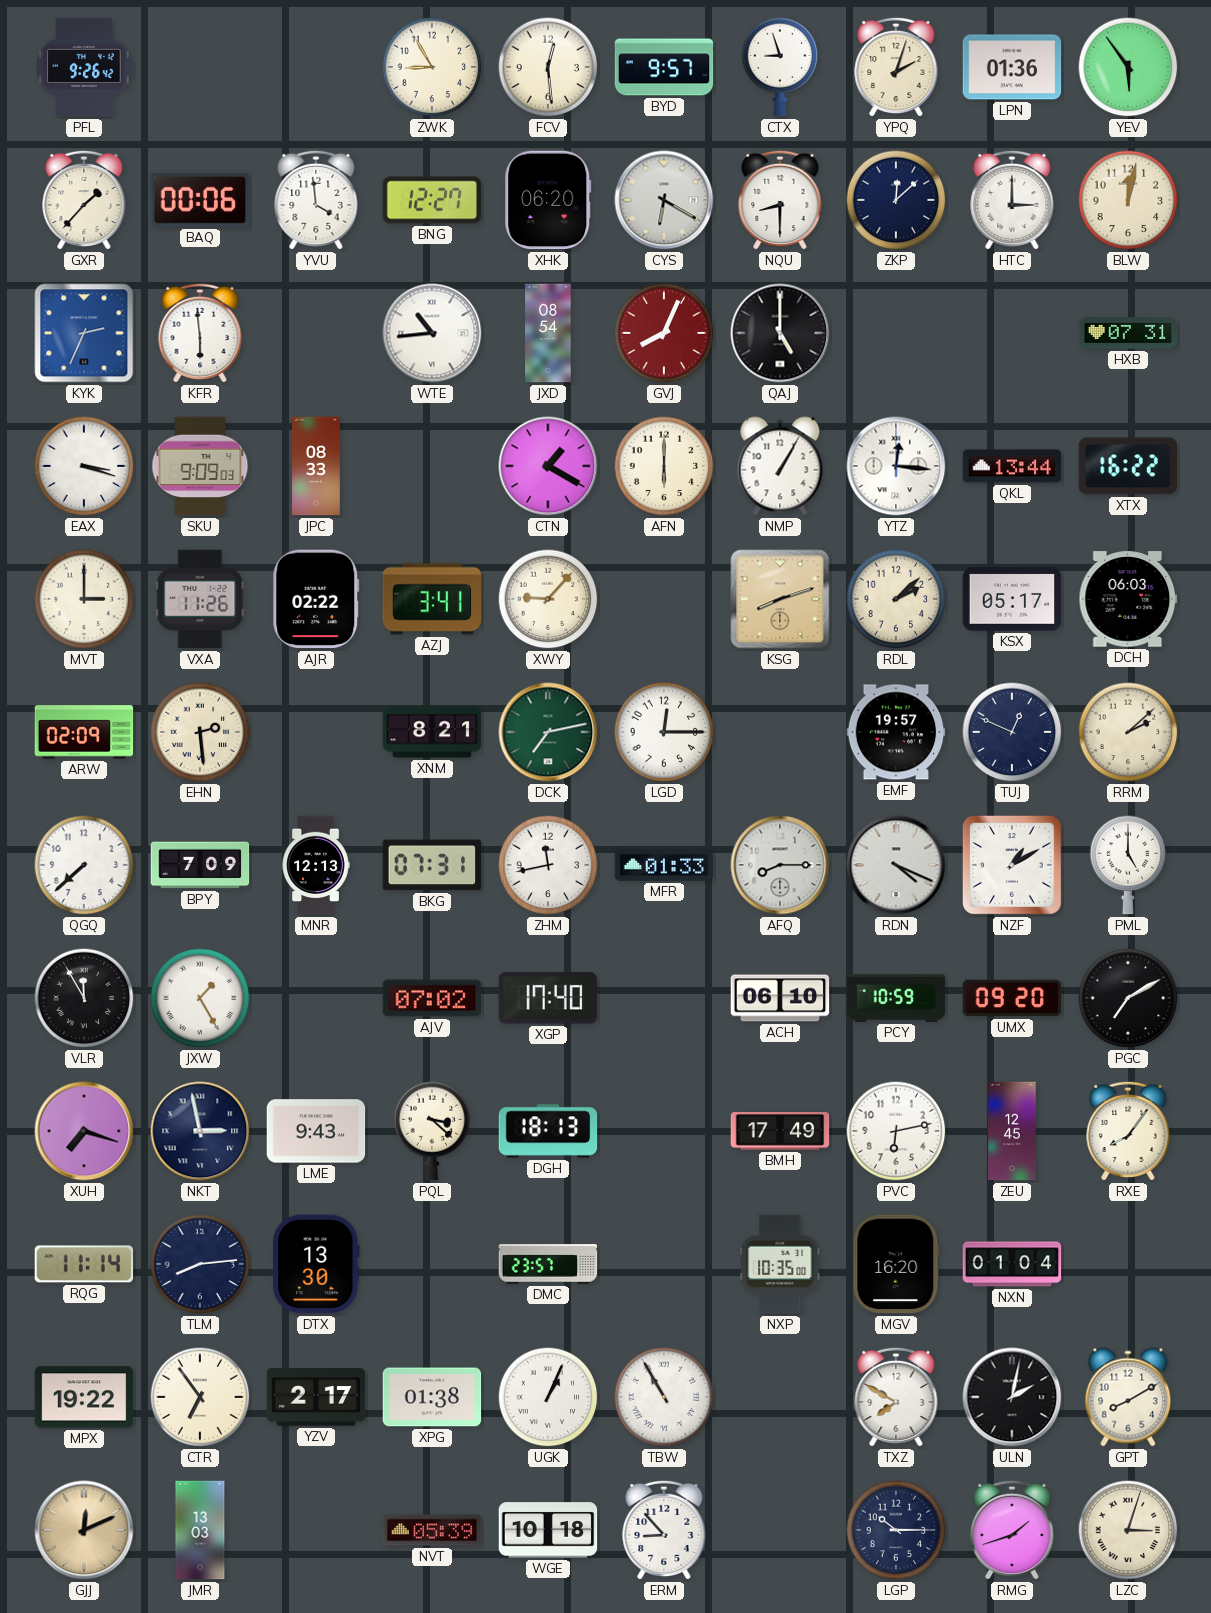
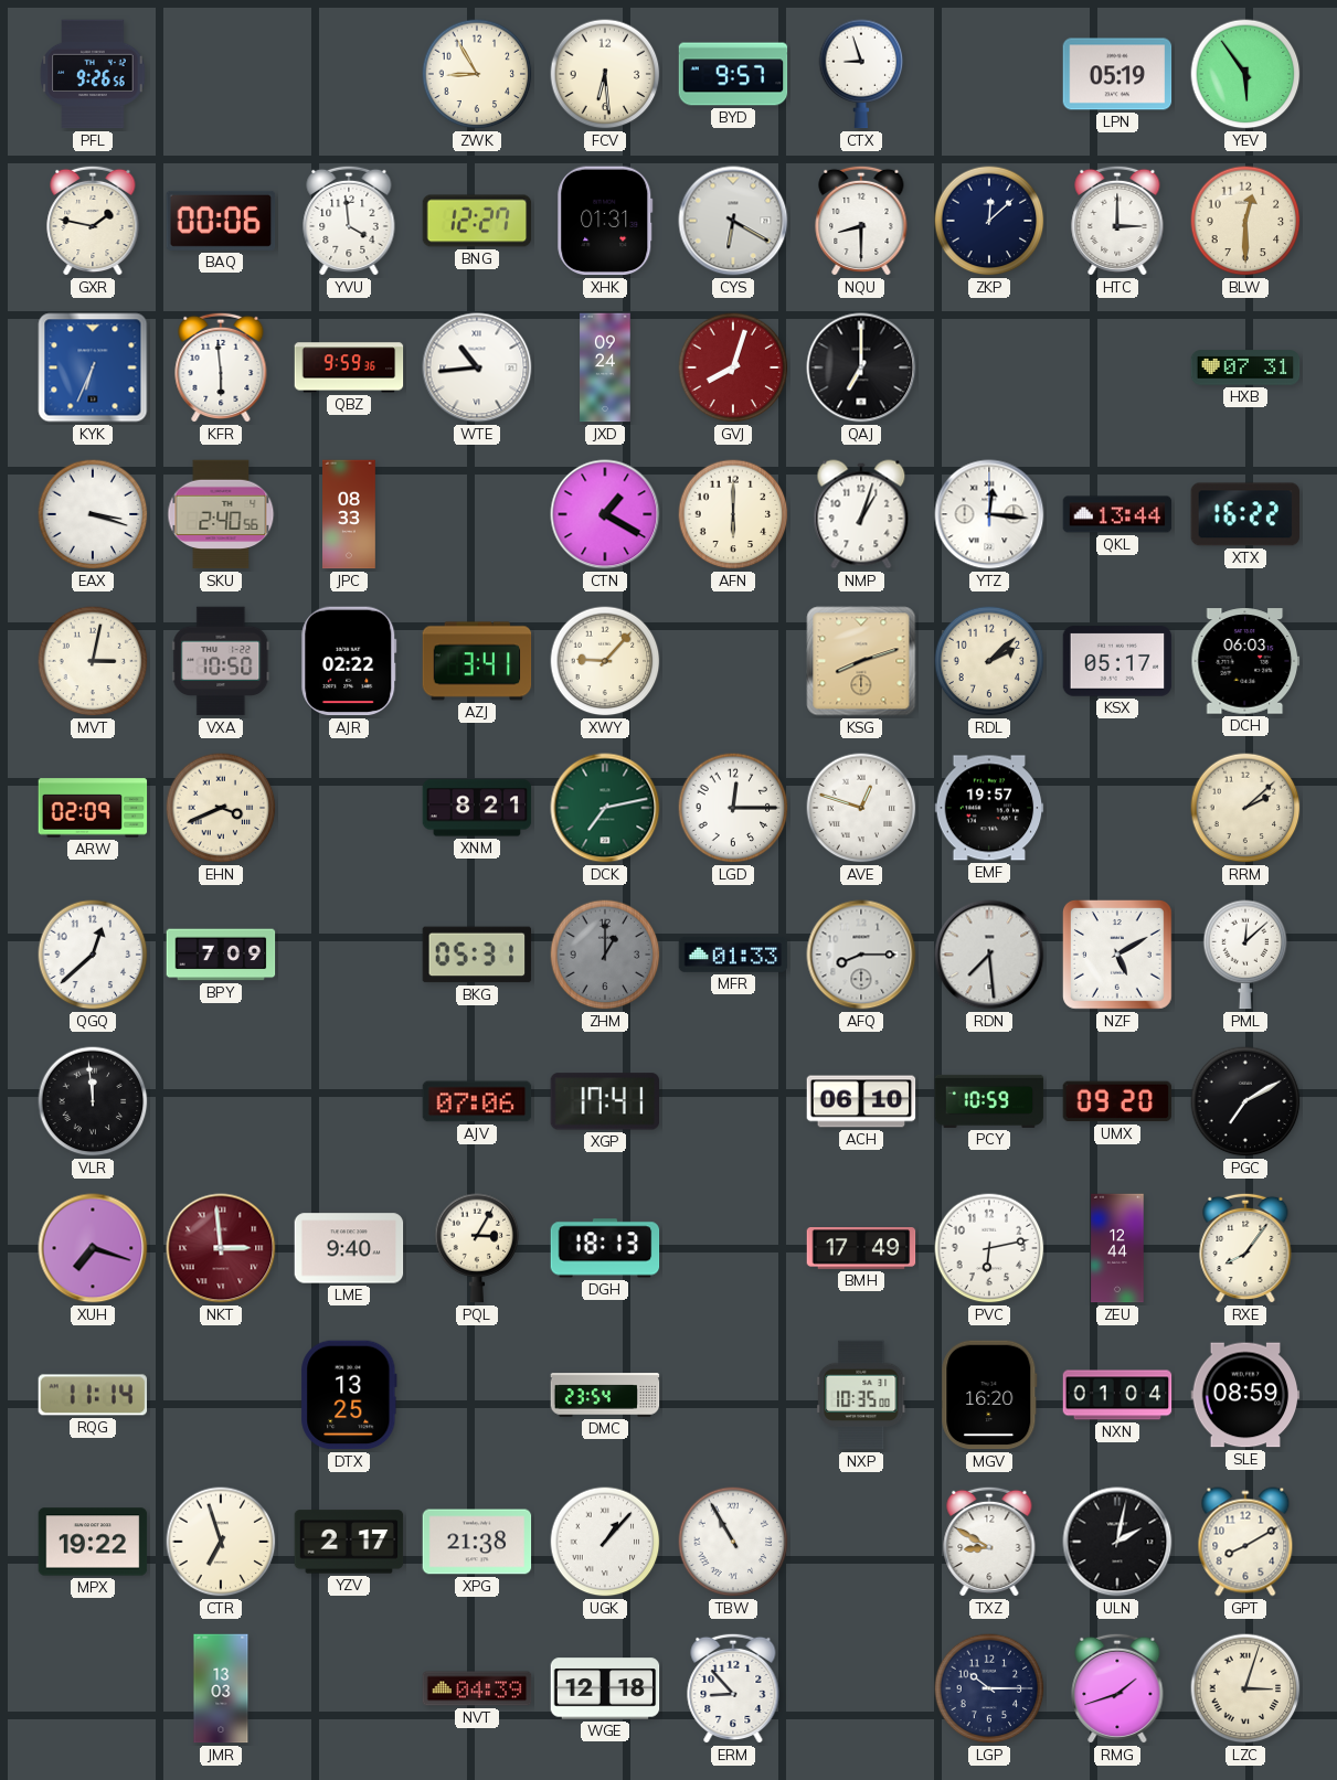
PFL: 9:26:42 -> 9:26:56 (93, 74)
FCV: 12:29 -> 6:29 (605, 74)
YPQ: 2:03 -> none (896, 67)
LPN: 01:36 -> 05:19 (1117, 74)
GXR: 1:37 -> 1:47 (93, 221)
XHK: 06:20 -> 01:31 (605, 221)
BLW: 12:02 -> 12:30 (1245, 221)
KYK: 2:34 -> 6:34 (93, 367)
QBZ: none -> 9:59 (349, 367)
JXD: 08:54 -> 09:24 (605, 367)
GVJ: 8:04 -> 8:03 (733, 367)
QAJ: 5:00 -> 7:00 (861, 367)
SKU: 9:09 -> 2:40 (221, 514)
NMP: 1:05 -> 1:03 (861, 514)
MVT: 3:00 -> 3:02 (93, 661)
VXA: 11:26 -> 10:50 (221, 661)
EHN: 2:29 -> 3:41 (221, 808)
AVE: none -> 12:48 (861, 808)
TUJ: 12:49 -> none (1012, 732)
QGQ: 7:38 -> 12:38 (93, 955)
MNR: 12:13 -> none (316, 865)
BKG: 07:31 -> 05:31 (477, 955)
ZHM: 11:43 -> 1:00 (605, 955)
ZHM dial: white -> grey (605, 955)
RDN: 4:19 -> 7:29 (989, 955)
NZF: 1:10 -> 5:10 (1117, 955)
PML: 5:00 -> 12:08 (1245, 955)
VLR: 11:55 -> 11:59 (93, 1101)
JXW: 1:25 -> none (200, 998)
AJV: 07:02 -> 07:06 (477, 1101)
XGP: 17:40 -> 17:41 (604, 1101)
NKT: 2:58 -> 2:59 (221, 1248)
NKT dial: navy -> burgundy (221, 1248)
LME: 9:43 -> 9:40 (349, 1248)
PQL: 3:22 -> 3:05 (477, 1248)
ZEU: 12:45 -> 12:44 (1117, 1248)
TLM: 8:14 -> none (200, 1264)
DTX: 13:30 -> 13:25 (349, 1395)
DMC: 23:57 -> 23:54 (605, 1395)
SLE: none -> 08:59 (1245, 1395)
CTR: 6:54 -> 6:57 (221, 1542)
XPG: 01:38 -> 21:38 (477, 1542)
UGK: 1:04 -> 1:07 (605, 1542)
TXZ: 7:50 -> 8:50 (989, 1542)
GJJ: 12:11 -> none (84, 1530)
NVT: 05:39 -> 04:39 (477, 1688)
WGE: 10:18 -> 12:18 (605, 1688)
